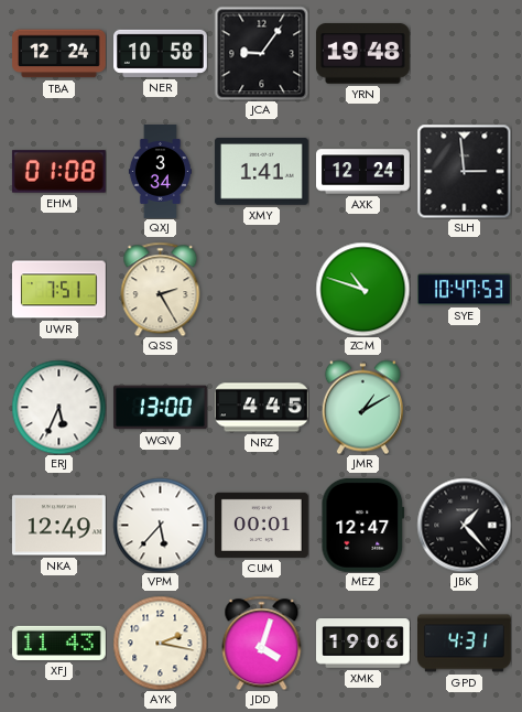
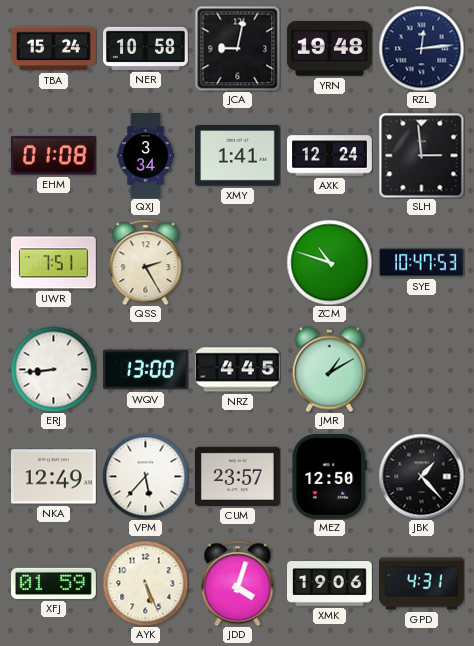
TBA: 12:24 -> 15:24 (54, 49)
JCA: 9:06 -> 9:02 (237, 48)
RZL: none -> 12:14 (421, 48)
ERJ: 5:34 -> 8:44 (53, 369)
CUM: 00:01 -> 23:57 (237, 476)
MEZ: 12:47 -> 12:50 (330, 476)
XFJ: 11:43 -> 01:59 (53, 583)
AYK: 2:17 -> 5:26 (145, 583)
